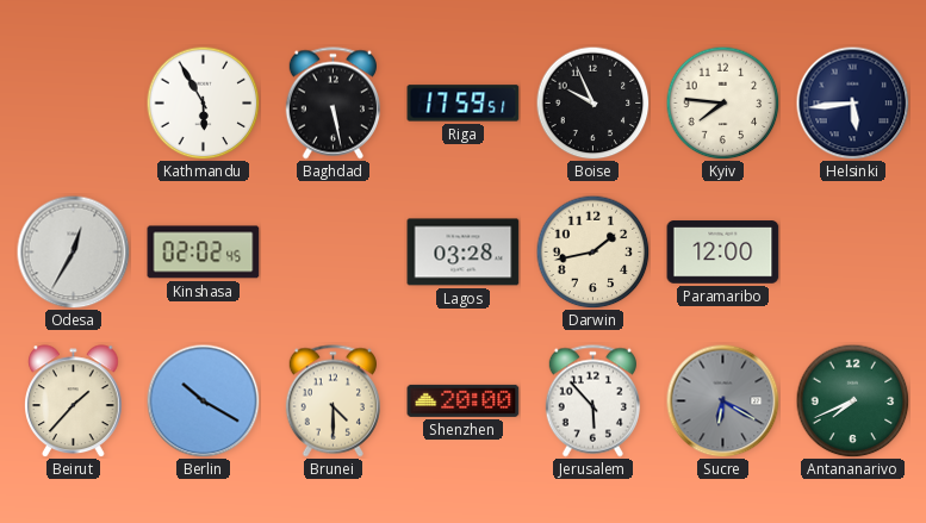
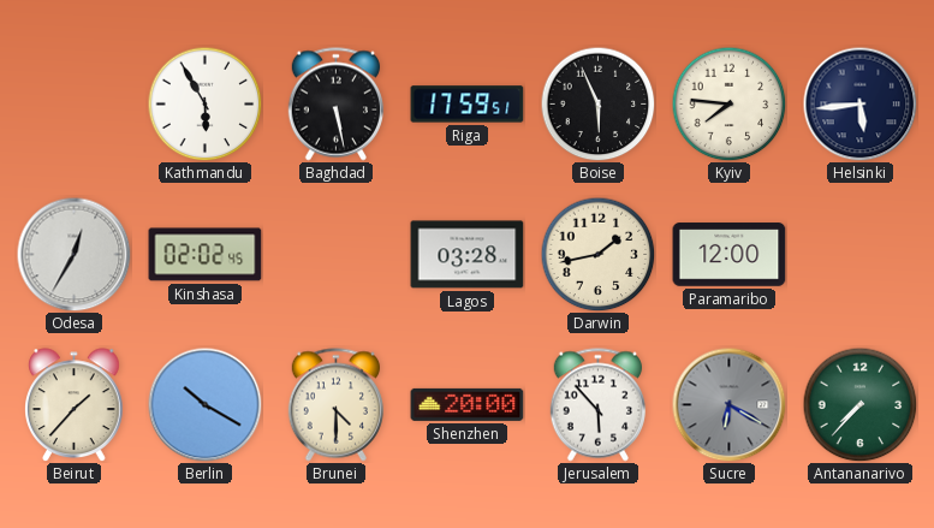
Boise: 9:56 -> 5:56 (597, 103)
Antananarivo: 7:41 -> 7:37 (859, 404)
